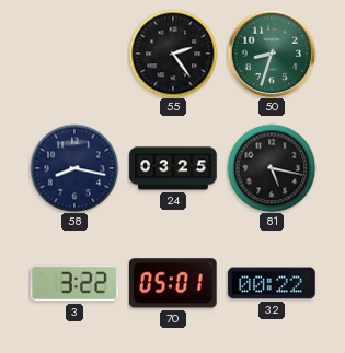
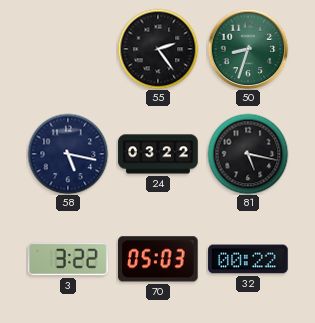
58: 8:17 -> 5:17 (68, 154)
24: 03:25 -> 03:22 (158, 154)
70: 05:01 -> 05:03 (159, 259)
